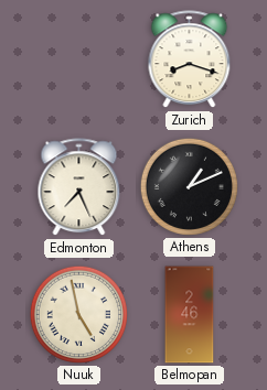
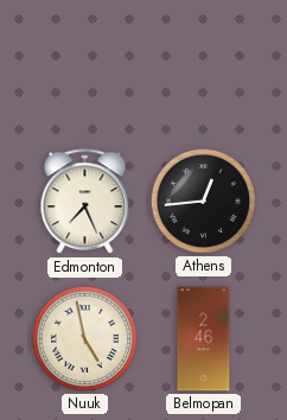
Zurich: 8:18 -> none (190, 59)
Athens: 1:11 -> 12:44 (203, 201)
